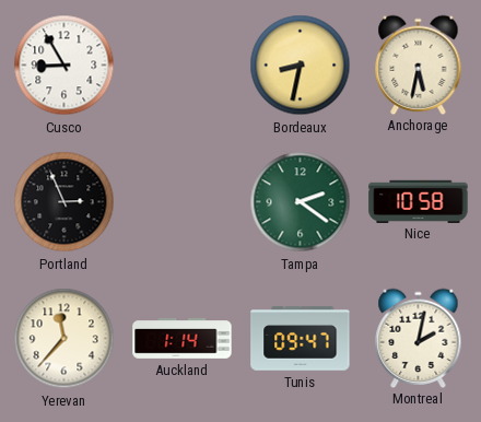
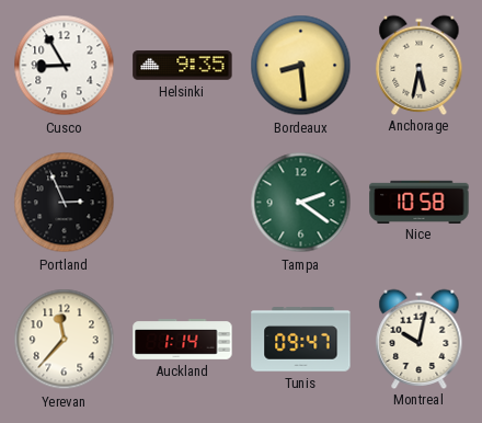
Helsinki: none -> 9:35 (183, 66)
Bordeaux: 8:32 -> 8:29 (301, 66)
Montreal: 2:02 -> 10:02 (420, 339)
